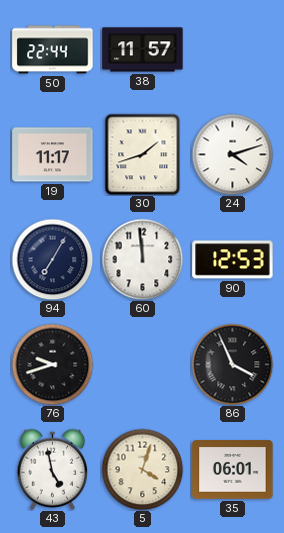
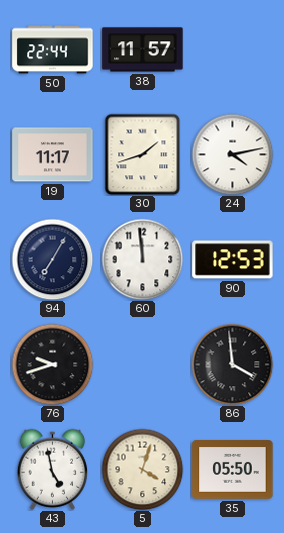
24: 4:12 -> 4:13 (232, 154)
86: 3:56 -> 3:59 (232, 364)
35: 06:01 -> 05:50 (233, 470)
